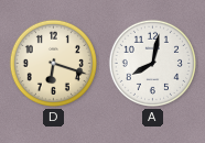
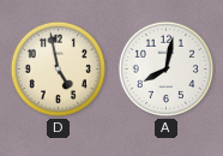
D: 6:18 -> 4:58 (58, 68)
